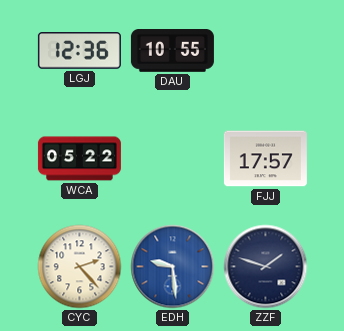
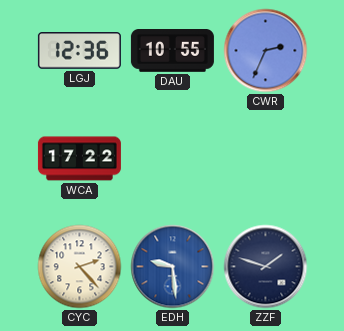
CWR: none -> 2:34 (266, 51)
WCA: 05:22 -> 17:22 (79, 159)
FJJ: 17:57 -> none (265, 159)
